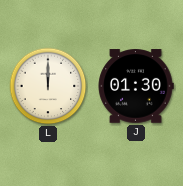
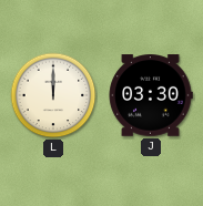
J: 01:30 -> 03:30 (151, 95)
